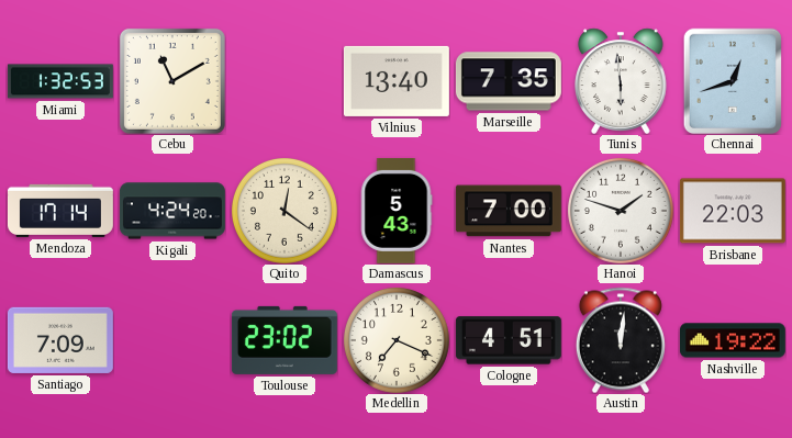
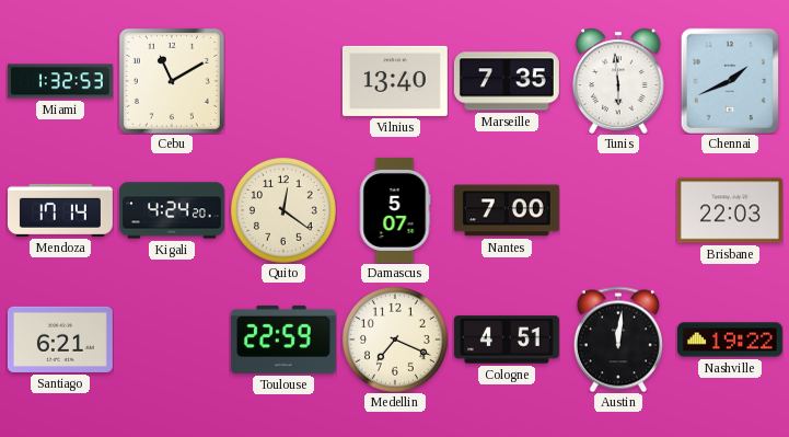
Chennai: 12:42 -> 1:41 (729, 81)
Damascus: 5:43 -> 5:07 (395, 210)
Hanoi: 1:48 -> none (621, 211)
Santiago: 7:09 -> 6:21 (60, 340)
Toulouse: 23:02 -> 22:59 (283, 340)
